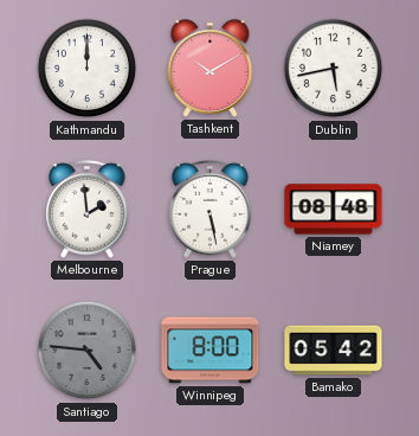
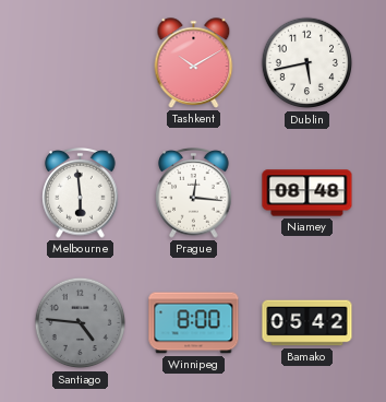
Kathmandu: 12:00 -> none (88, 69)
Melbourne: 1:59 -> 5:59 (81, 193)
Prague: 5:28 -> 12:16 (194, 193)
